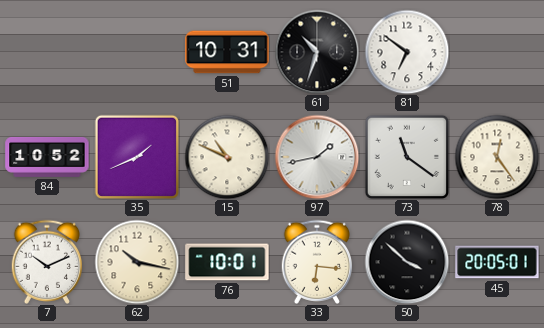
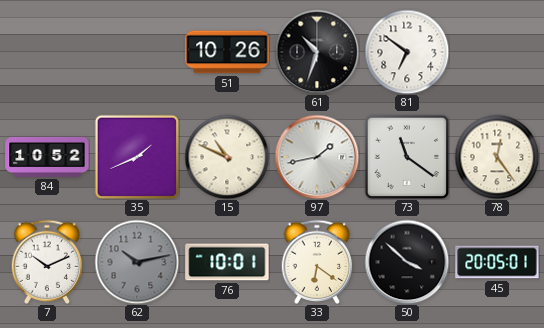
51: 10:31 -> 10:26 (227, 52)
62: 10:17 -> 10:13 (137, 262)
62 dial: cream -> grey (137, 262)
33: 6:16 -> 6:21 (316, 262)
